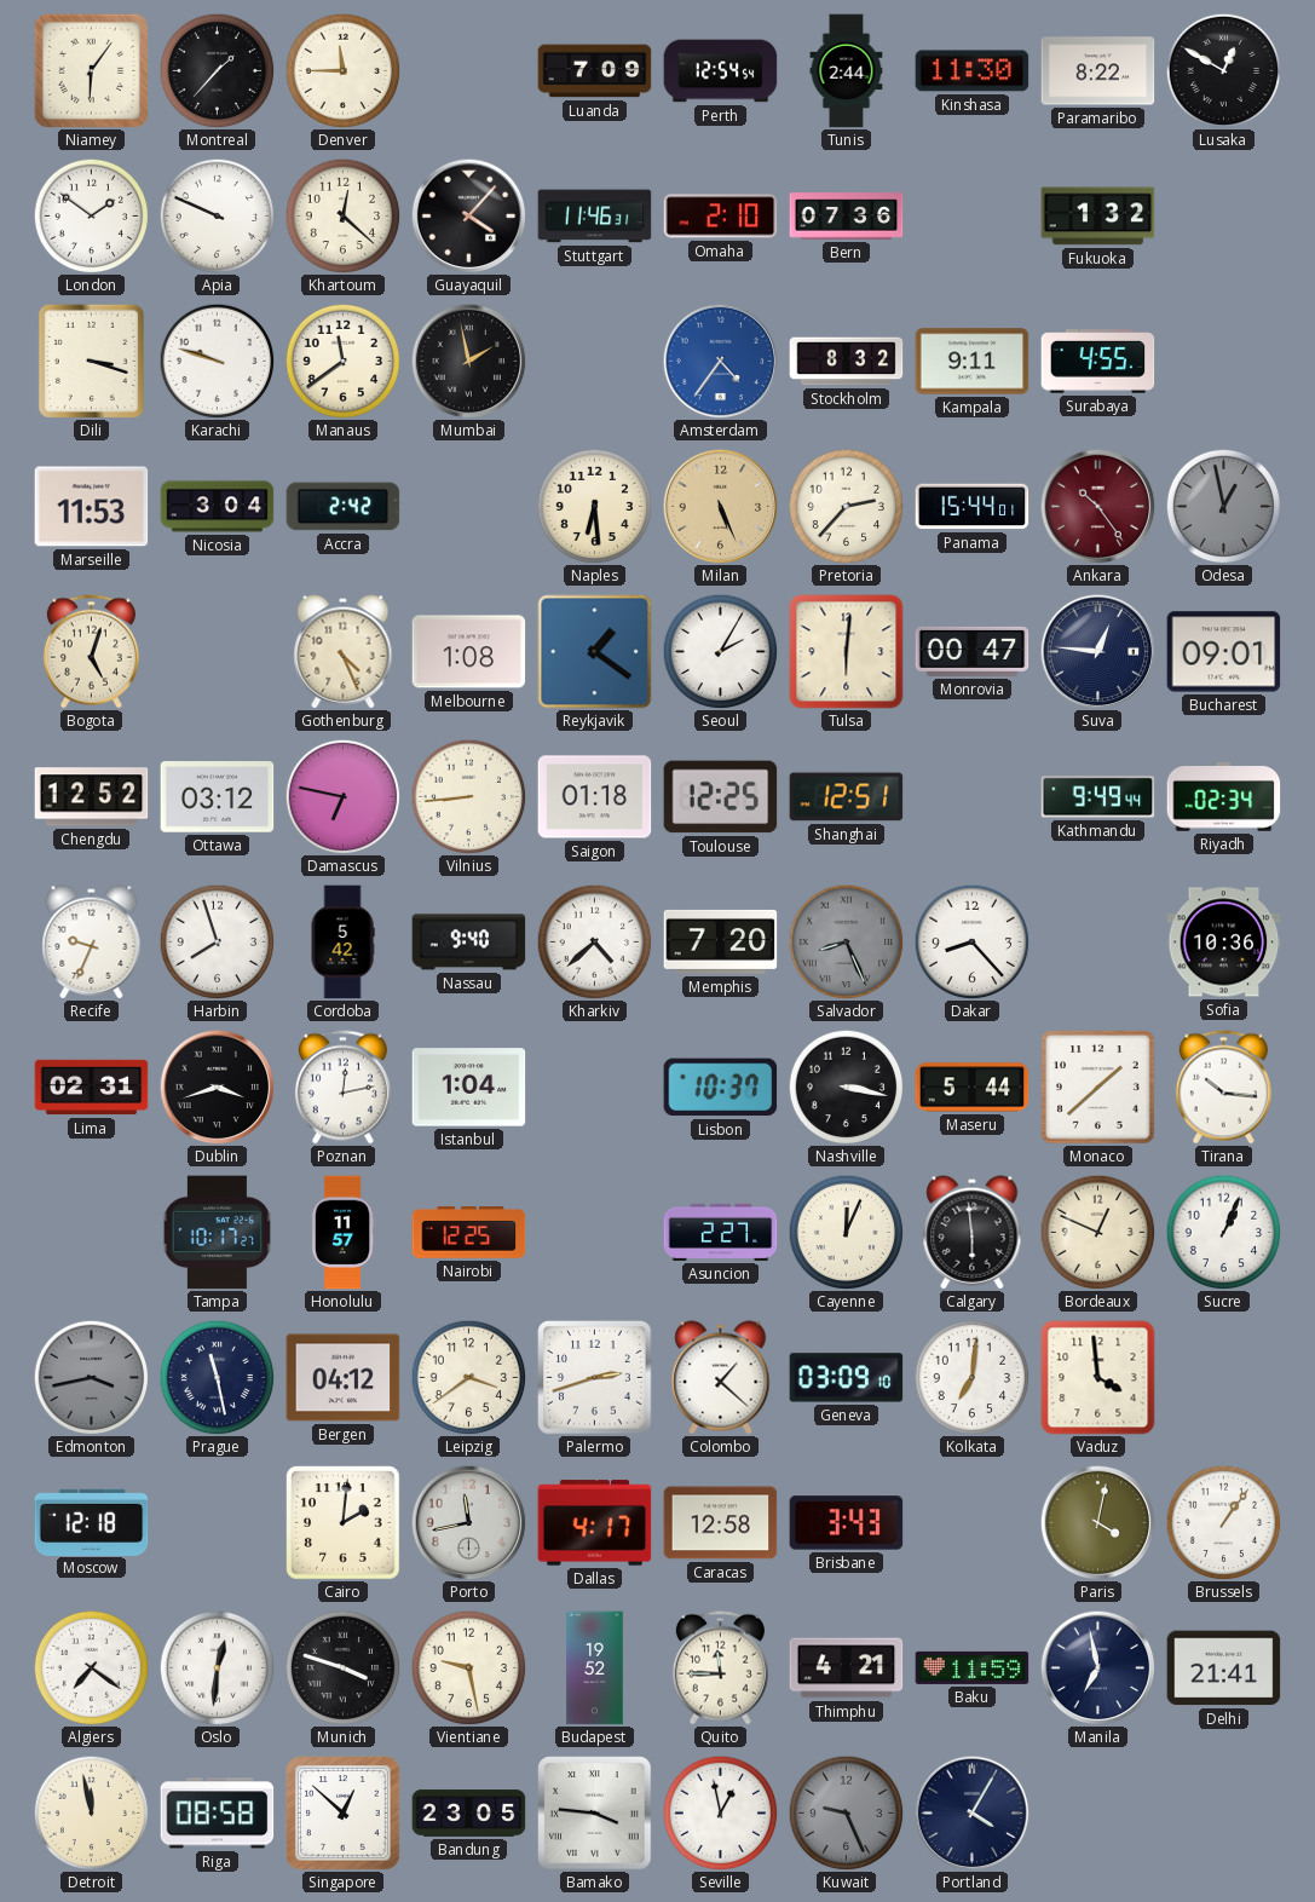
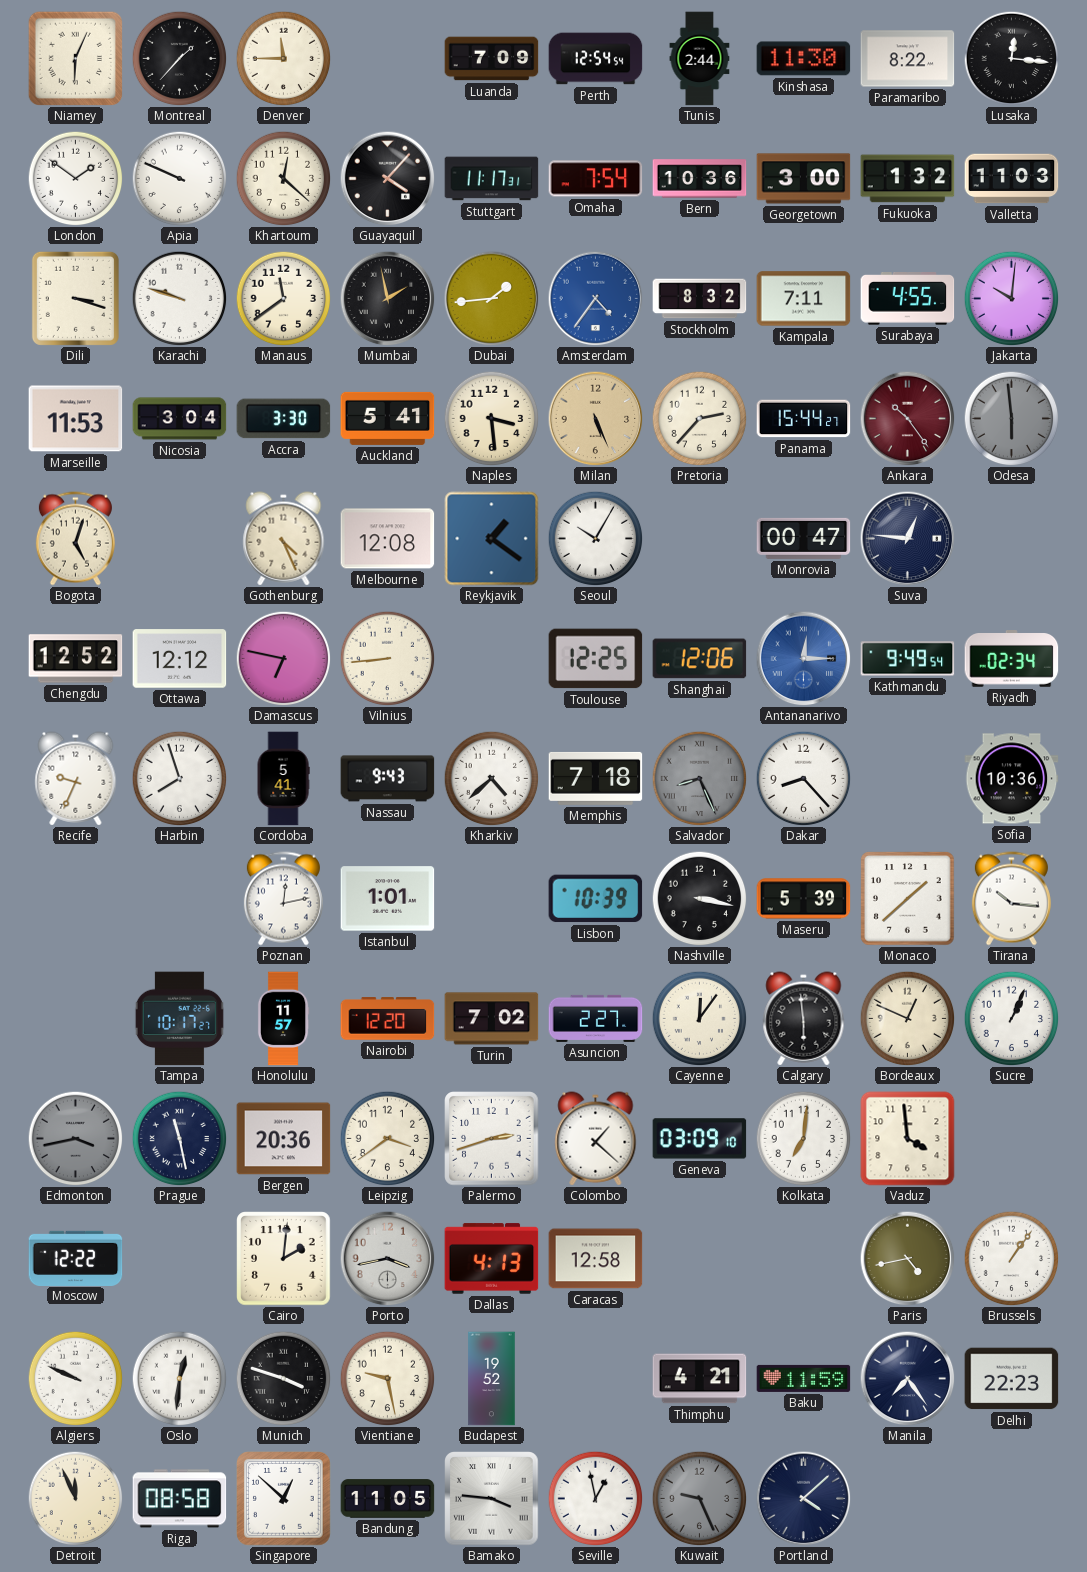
Niamey: 6:06 -> 6:04 (75, 58)
Lusaka: 12:50 -> 12:16 (1011, 58)
Stuttgart: 11:46 -> 11:17 (492, 179)
Omaha: 2:10 -> 7:54 (596, 179)
Bern: 07:36 -> 10:36 (700, 179)
Georgetown: none -> 3:00 (804, 179)
Valletta: none -> 11:03 (1012, 179)
Dubai: none -> 1:44 (491, 298)
Kampala: 9:11 -> 7:11 (804, 299)
Jakarta: none -> 10:01 (1011, 298)
Accra: 2:42 -> 3:30 (284, 419)
Auckland: none -> 5:41 (388, 418)
Naples: 6:29 -> 3:29 (491, 418)
Panama: 15:44:01 -> 15:44:27 (804, 419)
Odesa: 12:58 -> 5:59 (1011, 418)
Melbourne: 1:08 -> 12:08 (388, 539)
Seoul: 2:05 -> 10:05 (595, 538)
Tulsa: 6:01 -> none (847, 652)
Bucharest: 09:01 -> none (1224, 652)
Ottawa: 03:12 -> 12:12 (180, 659)
Saigon: 01:18 -> none (595, 797)
Shanghai: 12:51 -> 12:06 (700, 659)
Antananarivo: none -> 12:15 (803, 658)
Kathmandu: 9:49:44 -> 9:49:54 (908, 659)
Cordoba: 5:42 -> 5:41 (283, 779)
Nassau: 9:40 -> 9:43 (388, 779)
Memphis: 7:20 -> 7:18 (596, 778)
Lima: 02:31 -> none (92, 1088)
Dublin: 3:42 -> none (217, 1087)
Istanbul: 1:04 -> 1:01 (388, 899)
Lisbon: 10:37 -> 10:39 (596, 899)
Maseru: 5:44 -> 5:39 (804, 899)
Nairobi: 12:25 -> 12:20 (388, 1019)
Turin: none -> 7:02 (492, 1019)
Cayenne: 12:04 -> 12:06 (699, 1018)
Bergen: 04:12 -> 20:36 (284, 1139)
Moscow: 12:18 -> 12:22 (76, 1258)
Porto: 11:43 -> 3:43 (387, 1258)
Dallas: 4:17 -> 4:13 (492, 1259)
Brisbane: 3:43 -> none (847, 1523)
Paris: 4:02 -> 4:43 (907, 1258)
Algiers: 7:21 -> 9:49 (75, 1378)
Quito: 11:45 -> none (720, 1668)
Manila: 6:58 -> 7:24 (907, 1378)
Delhi: 21:41 -> 22:23 (1012, 1379)
Detroit: 11:58 -> 11:56 (75, 1498)
Bandung: 23:05 -> 11:05 (388, 1499)
Portland: 4:05 -> 4:08 (803, 1498)
